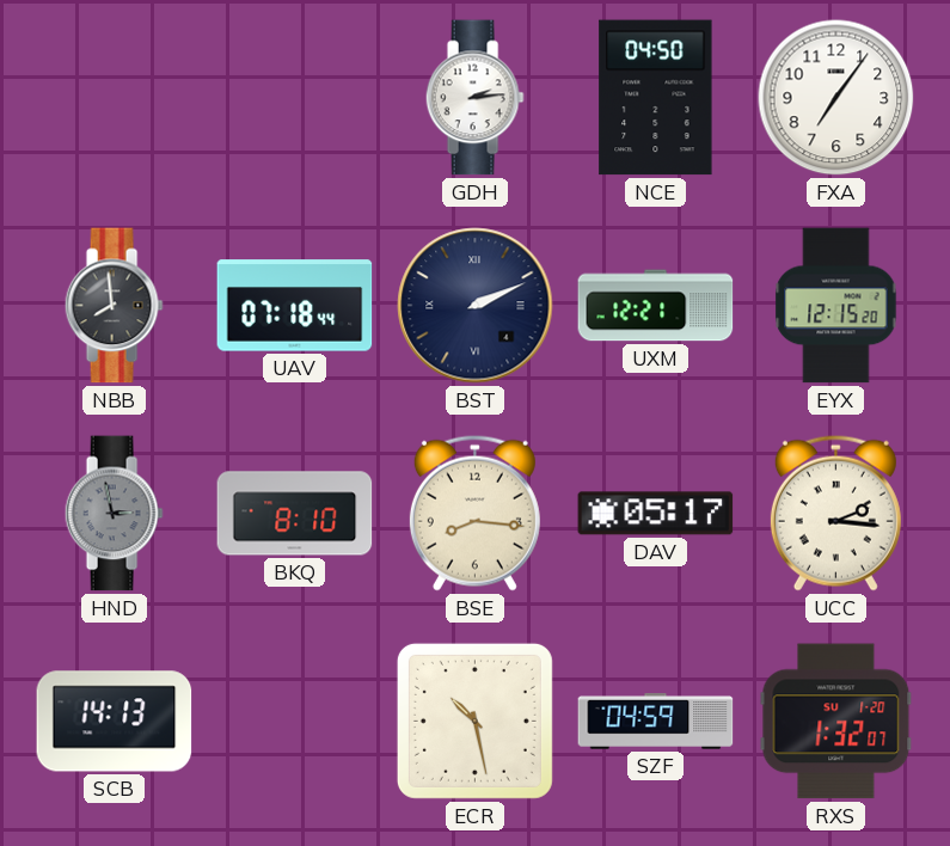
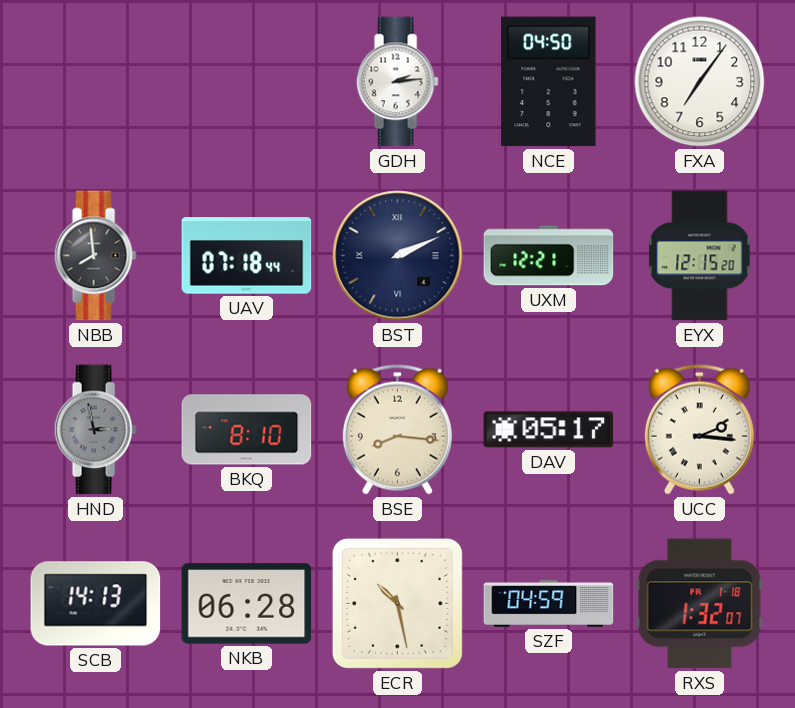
NKB: none -> 06:28 (247, 604)
RXS date: SU 1-20 -> FR 1-18 (700, 604)
